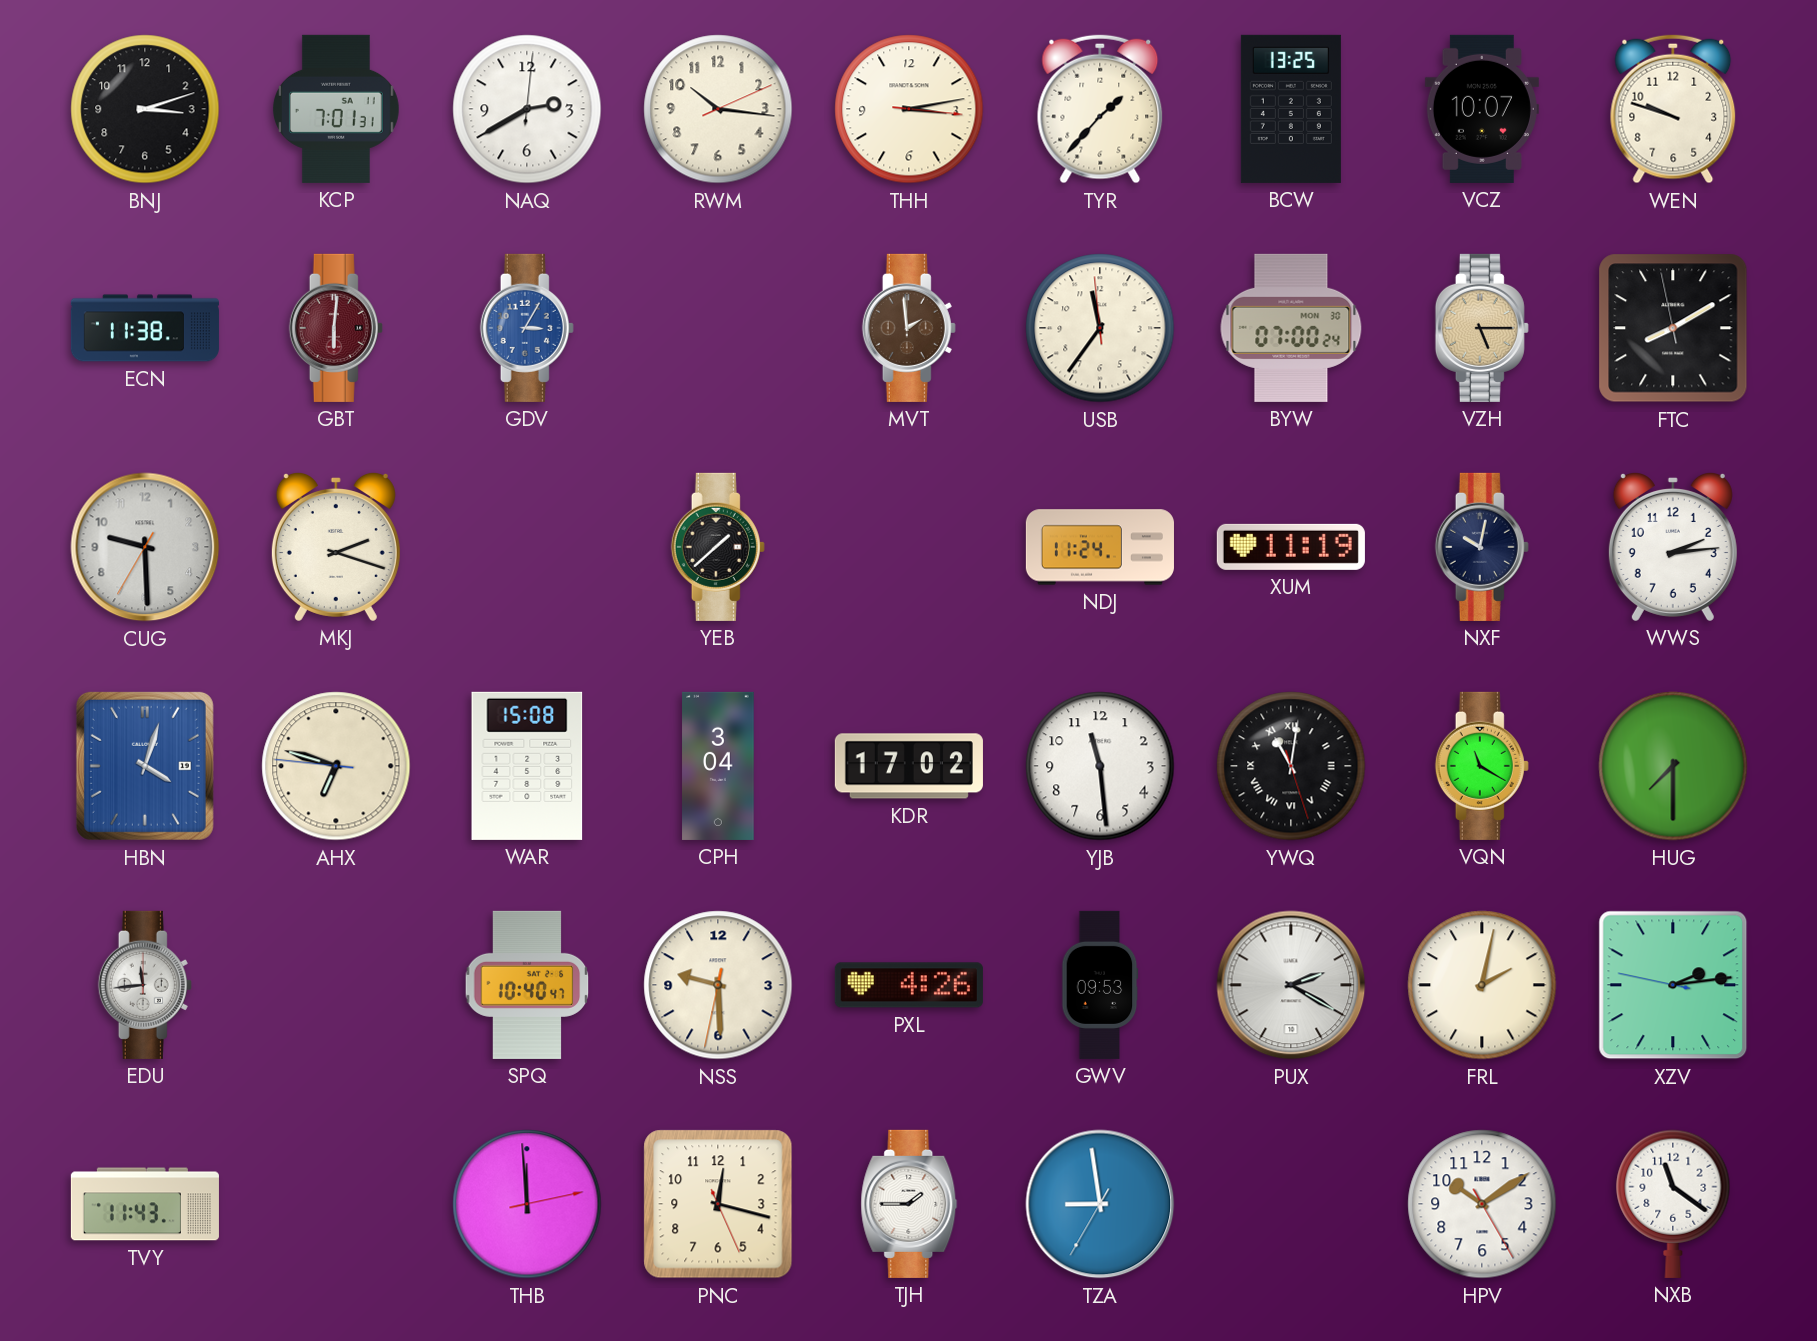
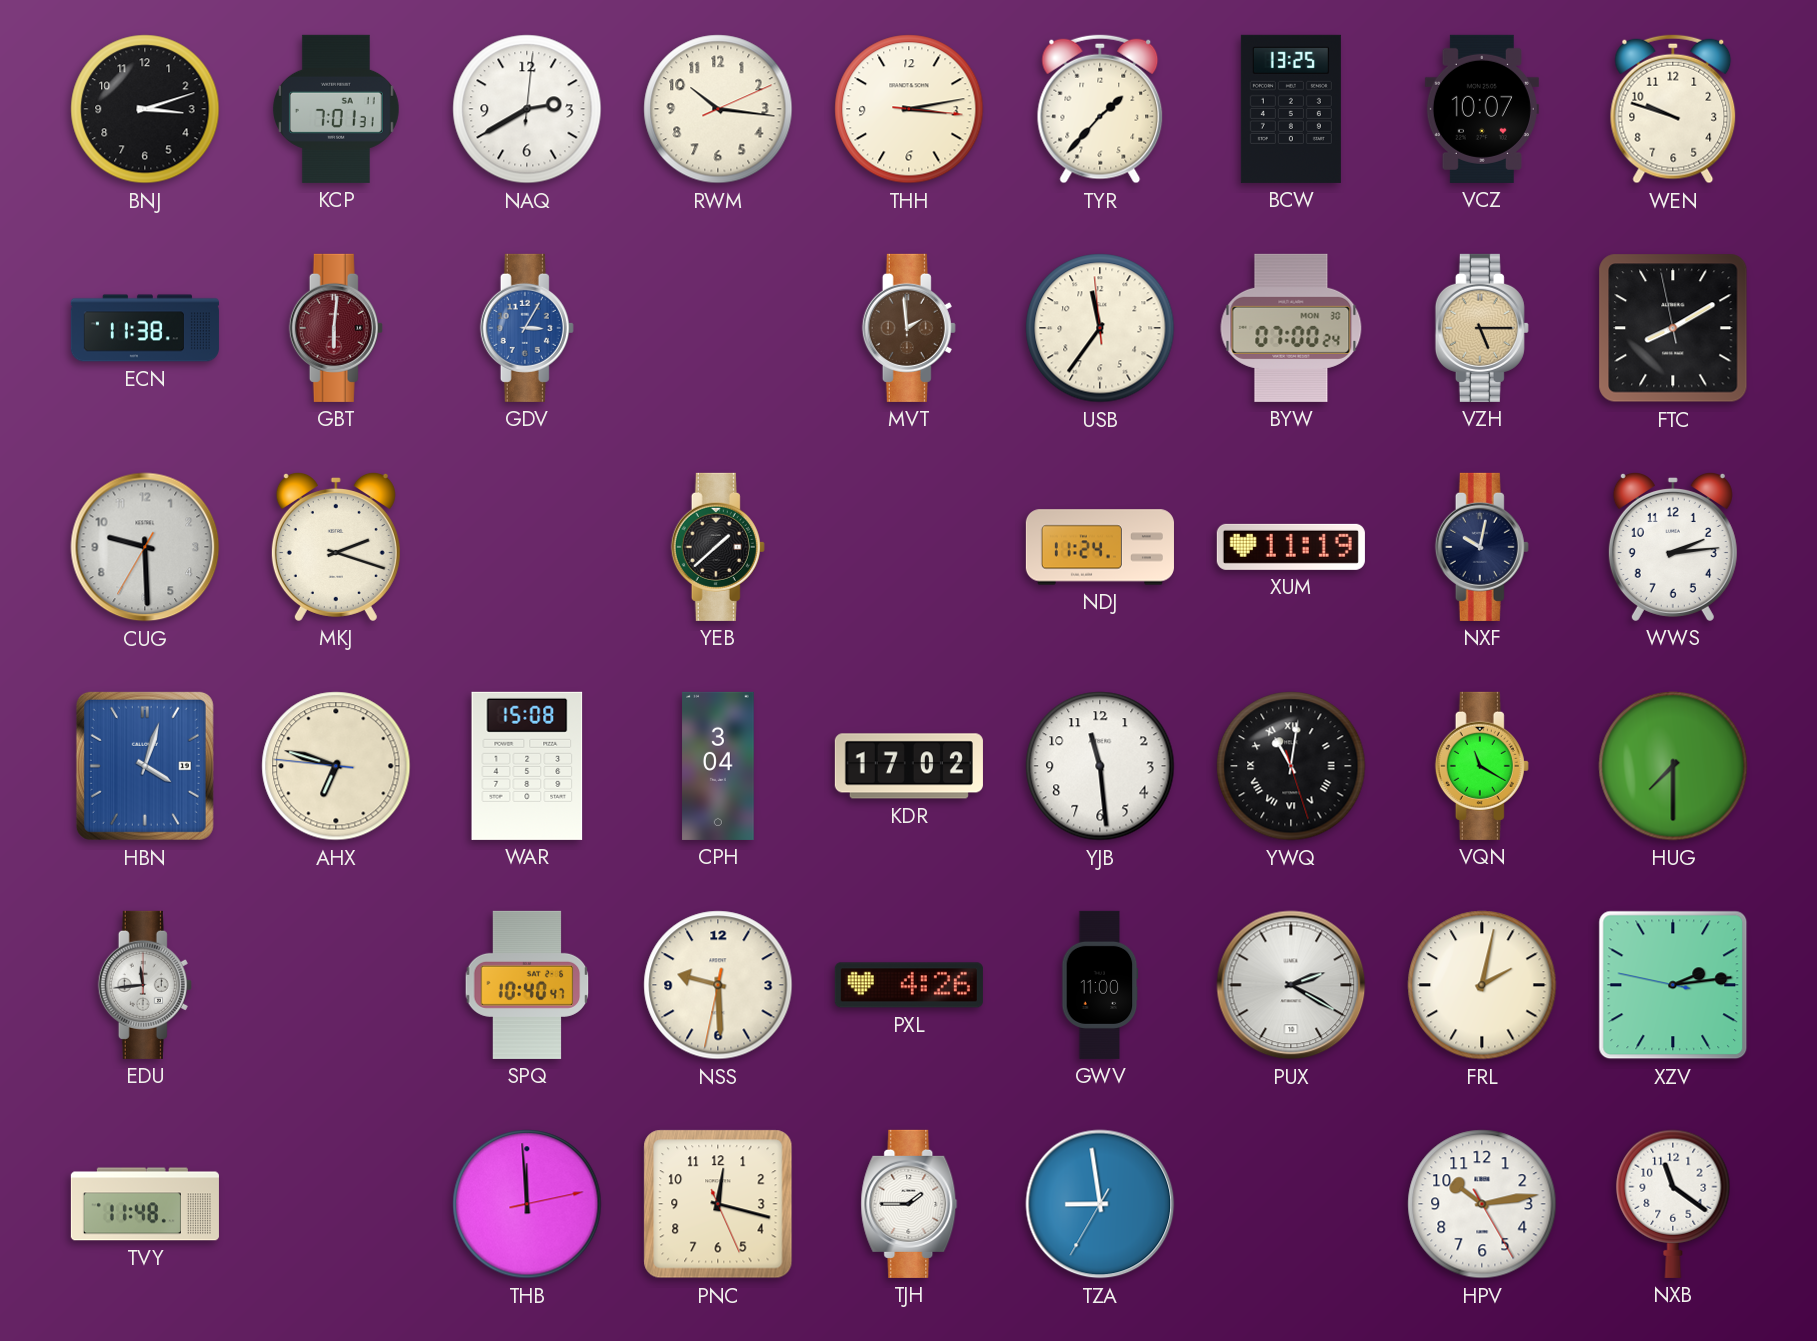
GWV: 09:53 -> 11:00 (1100, 985)
TVY: 11:43 -> 11:48 (145, 1204)
HPV: 10:09 -> 10:13 (1482, 1204)
